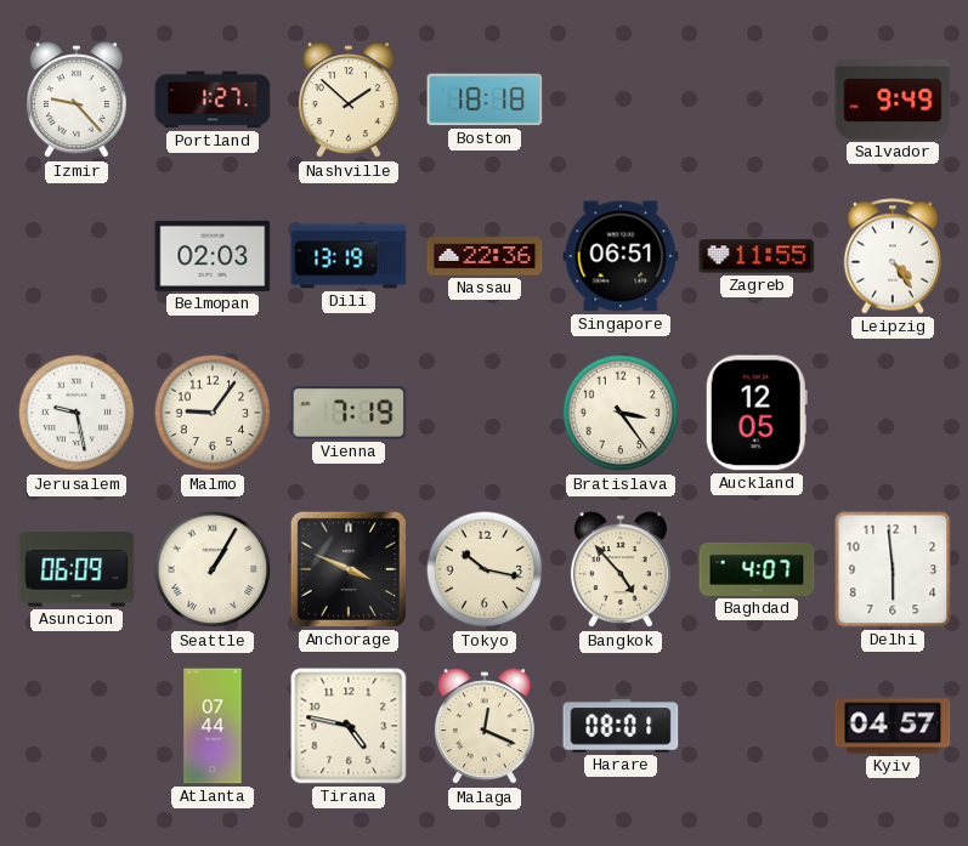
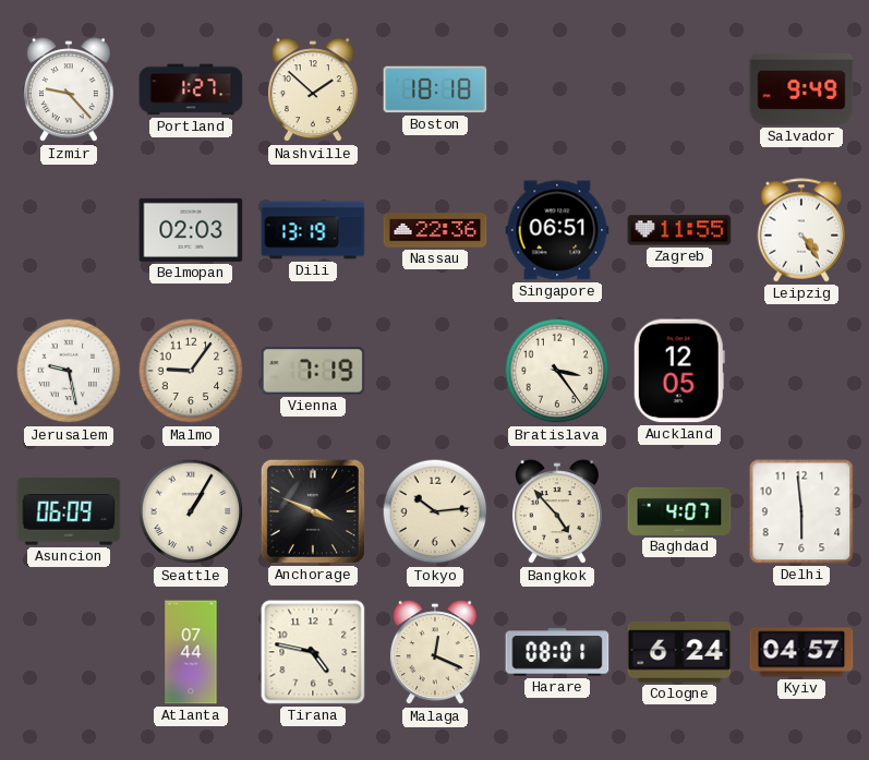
Tokyo: 10:17 -> 10:14 (435, 511)
Cologne: none -> 6:24 (679, 652)
